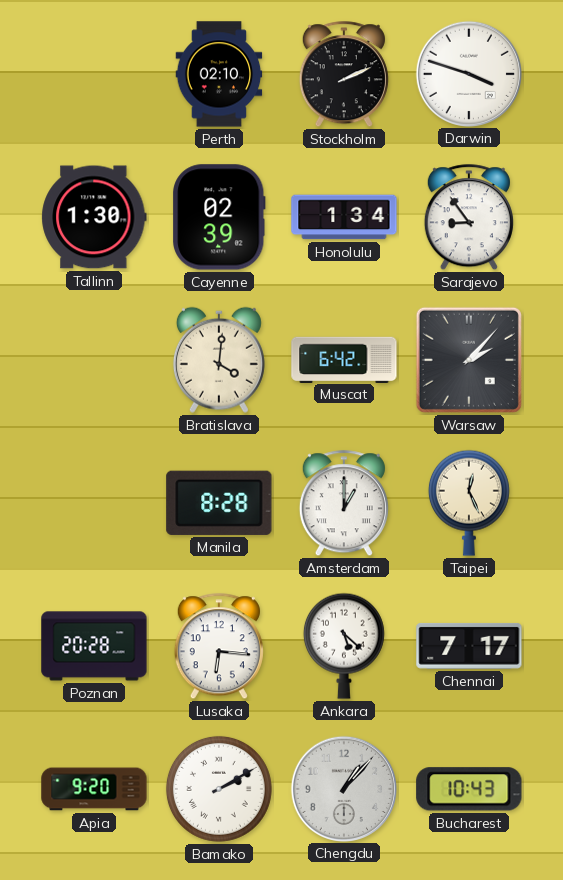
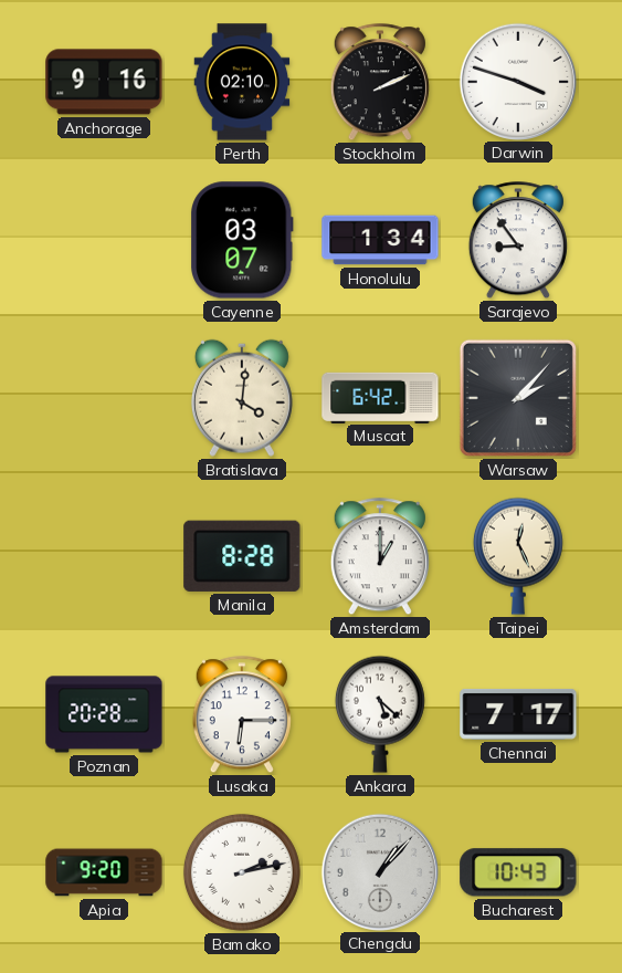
Anchorage: none -> 9:16 (104, 82)
Tallinn: 1:30 -> none (94, 217)
Cayenne: 02:39 -> 03:07 (242, 240)
Lusaka: 6:16 -> 6:15 (242, 715)
Bamako: 2:10 -> 2:13 (242, 872)
